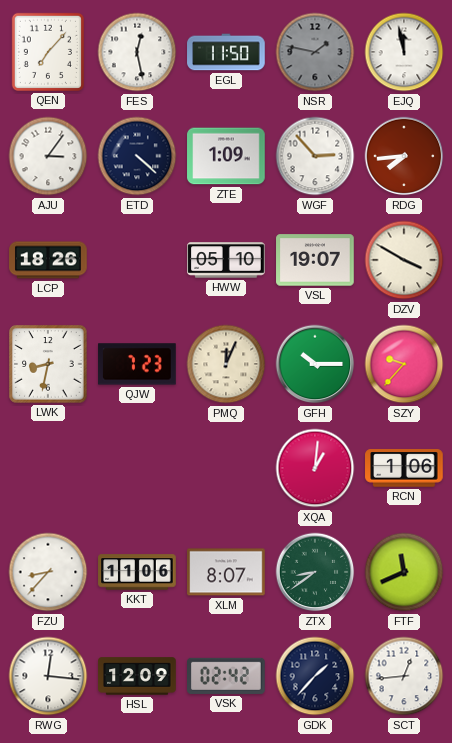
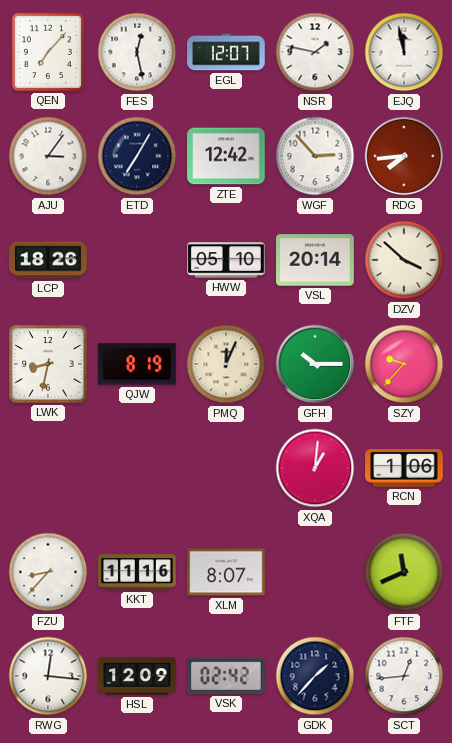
EGL: 11:50 -> 12:07 (226, 52)
NSR dial: grey -> white (315, 52)
ETD: 4:22 -> 7:05 (137, 156)
ZTE: 1:09 -> 12:42 (226, 156)
VSL: 19:07 -> 20:14 (315, 260)
DZV: 3:50 -> 3:52 (404, 260)
QJW: 7:23 -> 8:19 (137, 364)
KKT: 11:06 -> 11:16 (137, 572)
ZTX: 8:39 -> none (315, 572)
